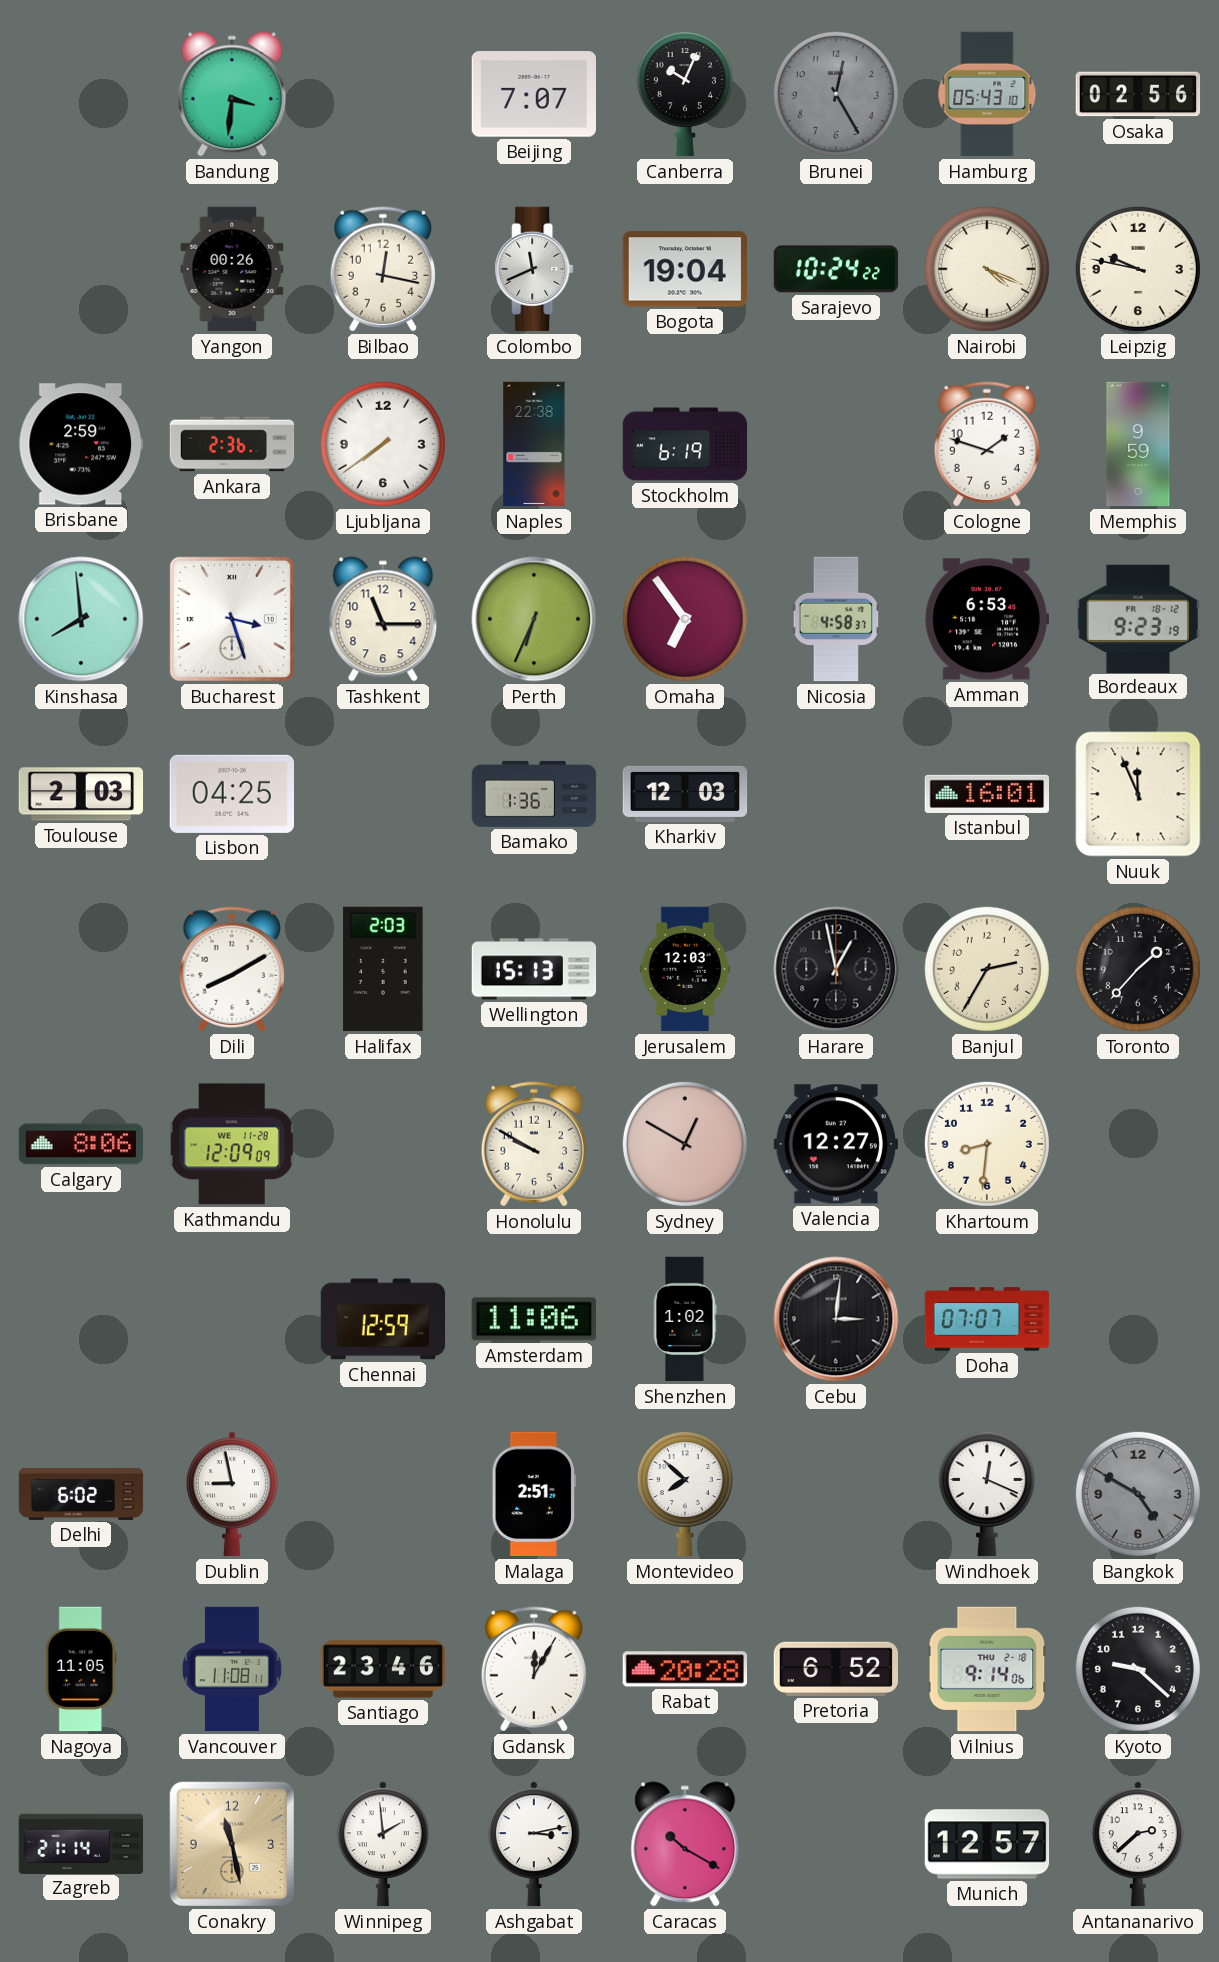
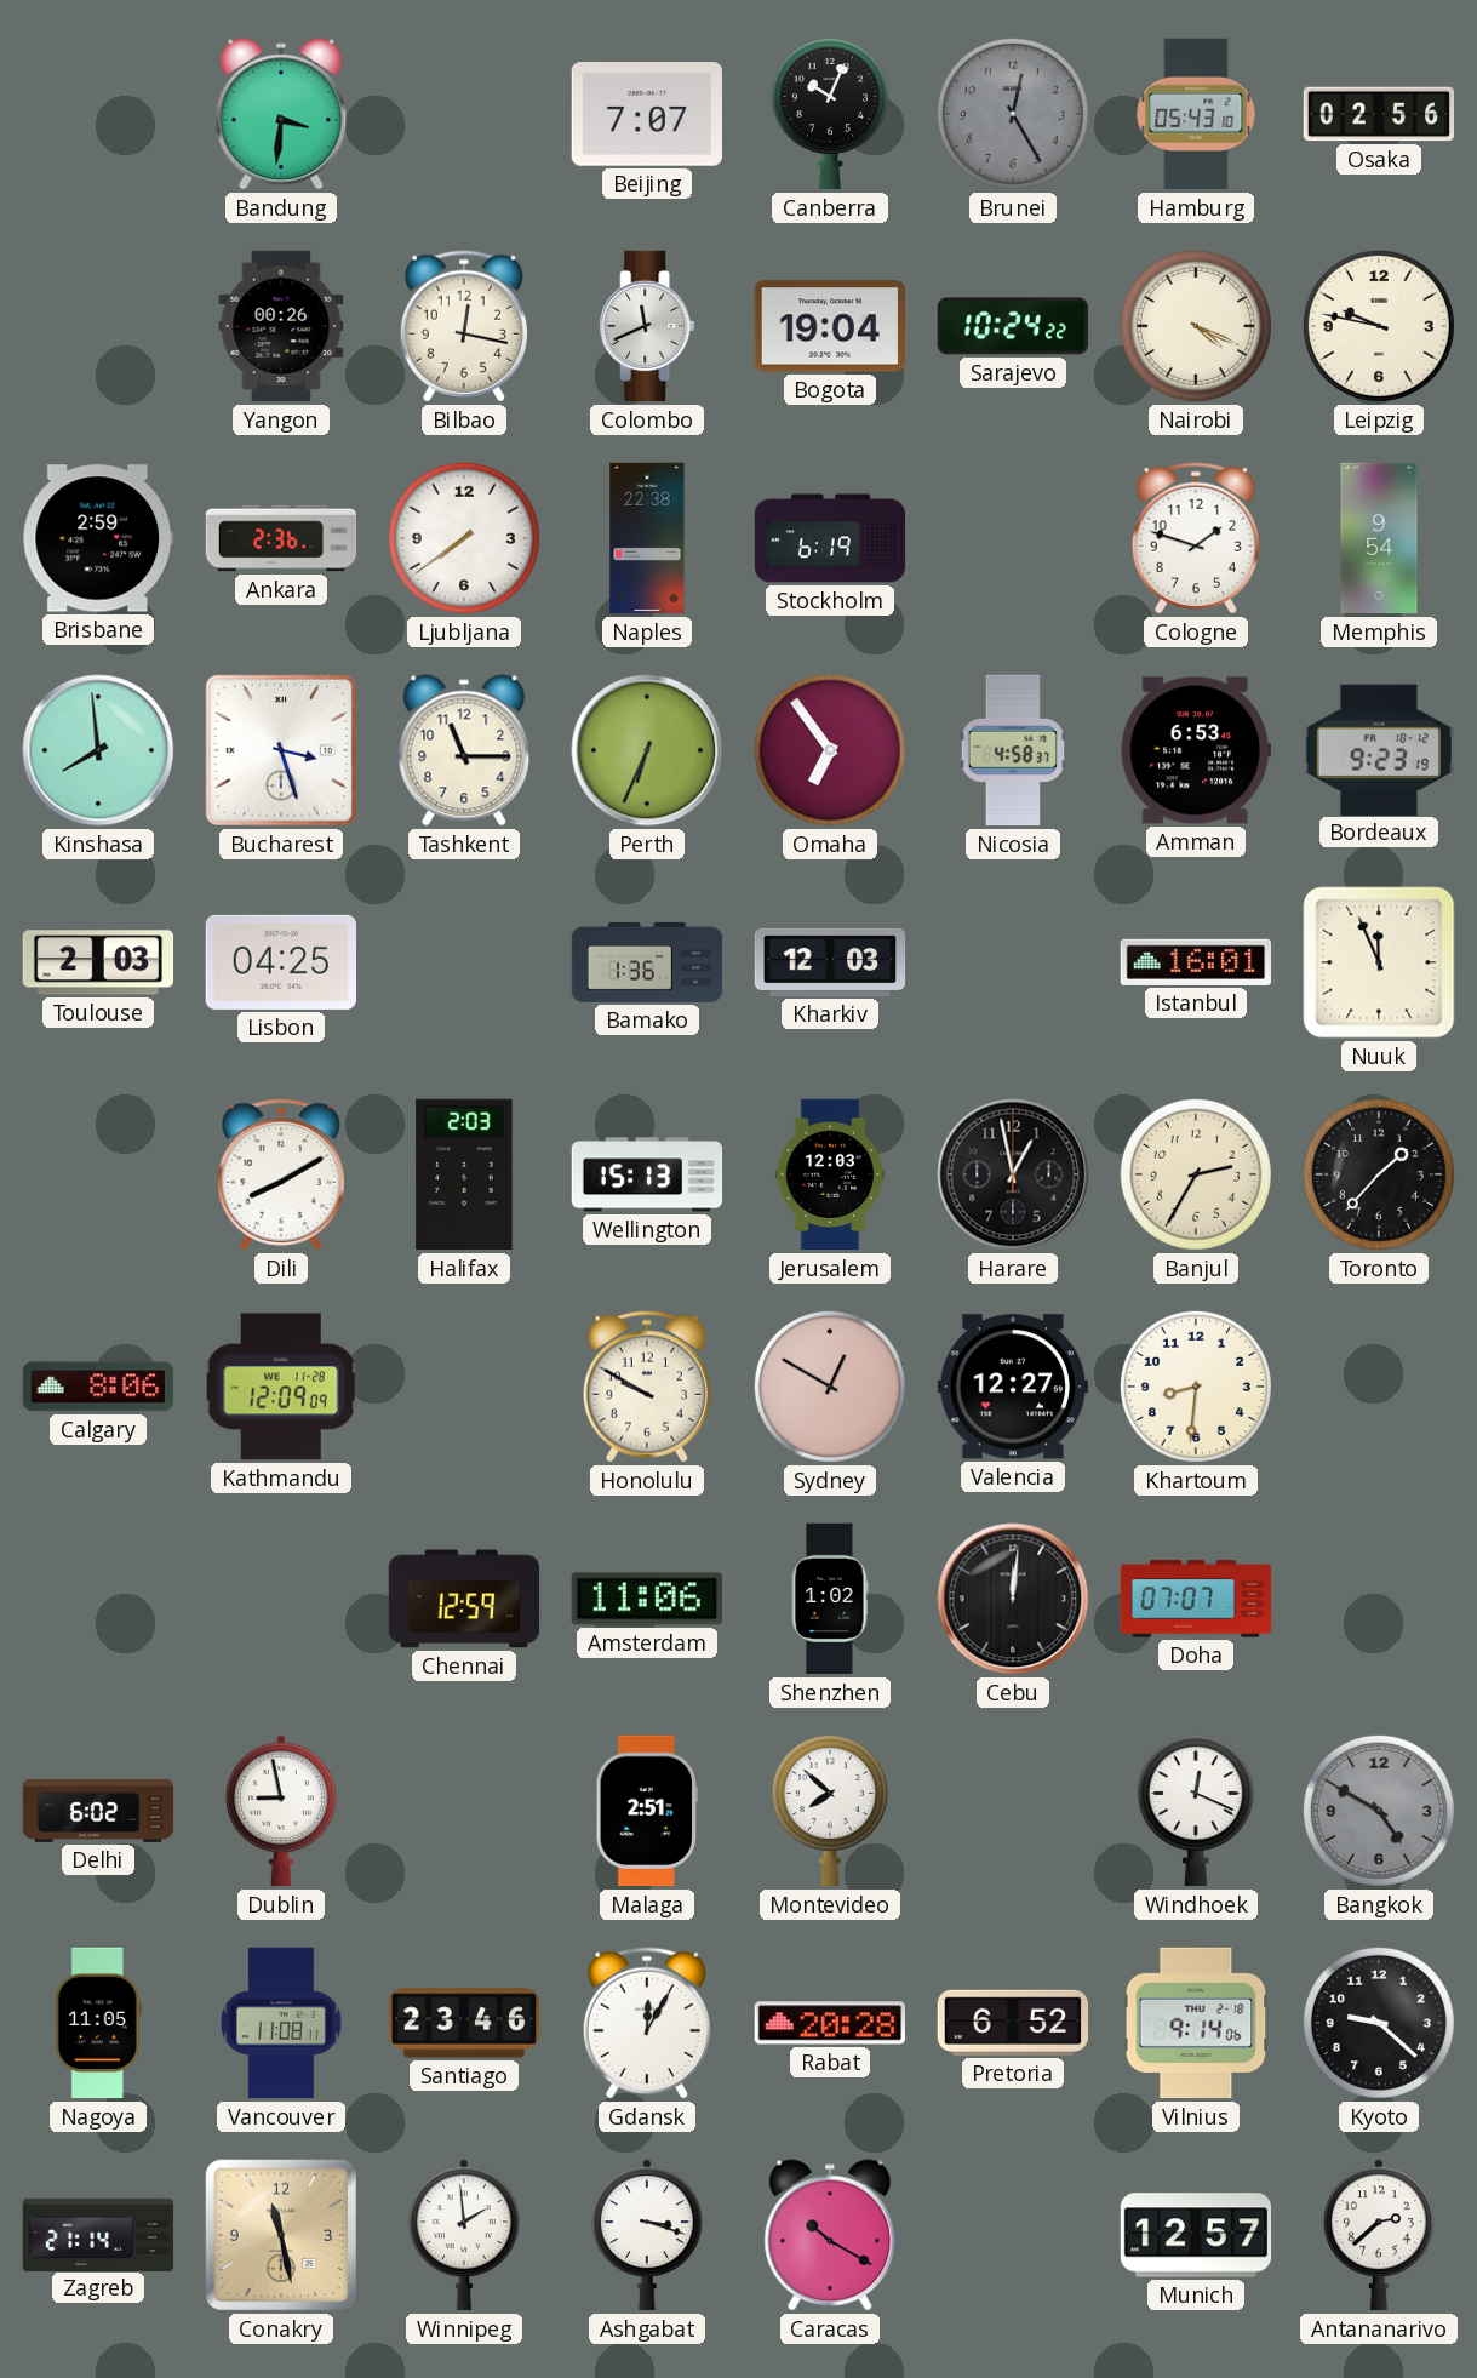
Memphis: 9:59 -> 9:54 (1379, 538)
Cebu: 3:01 -> 12:01 (1013, 1599)
Ashgabat: 3:13 -> 3:18 (647, 2235)
